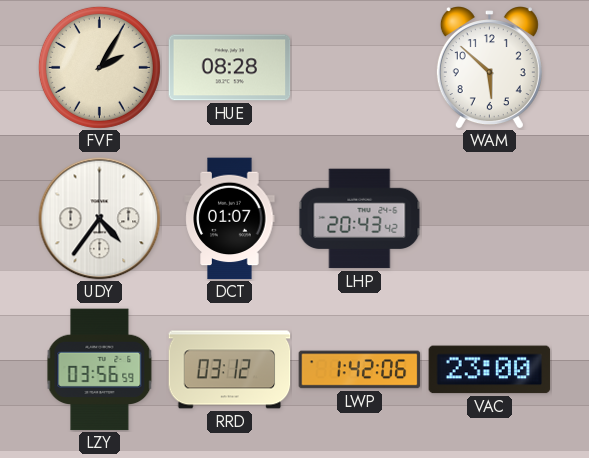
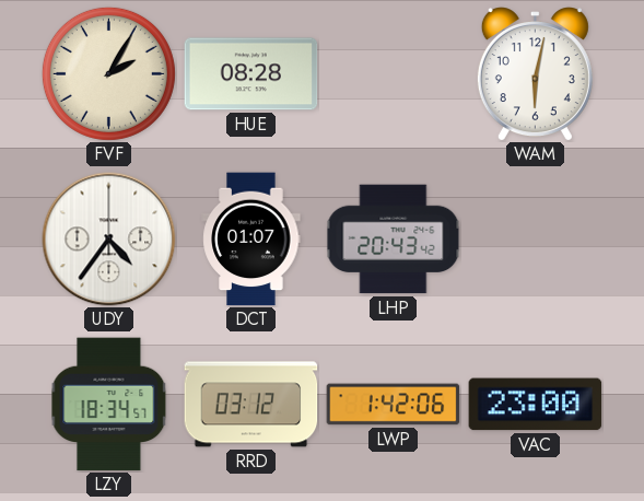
WAM: 5:52 -> 6:02 (535, 74)
LZY: 03:56 -> 18:34 (109, 405)
